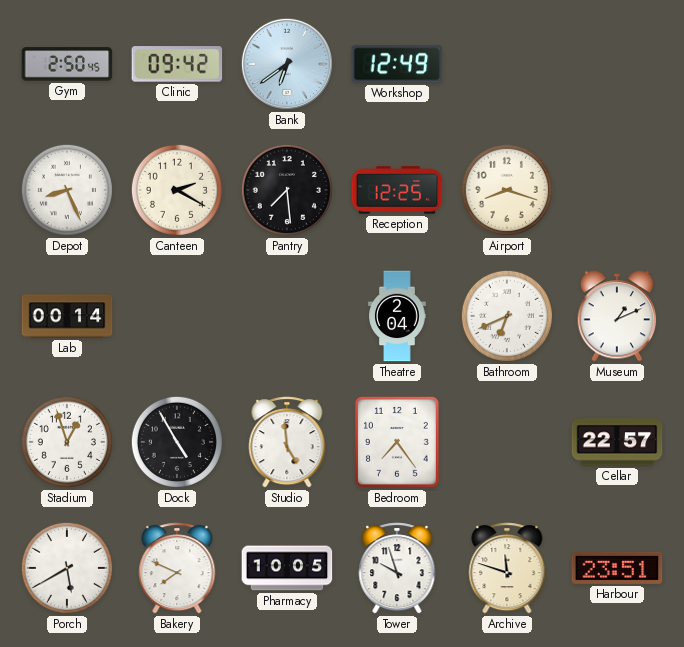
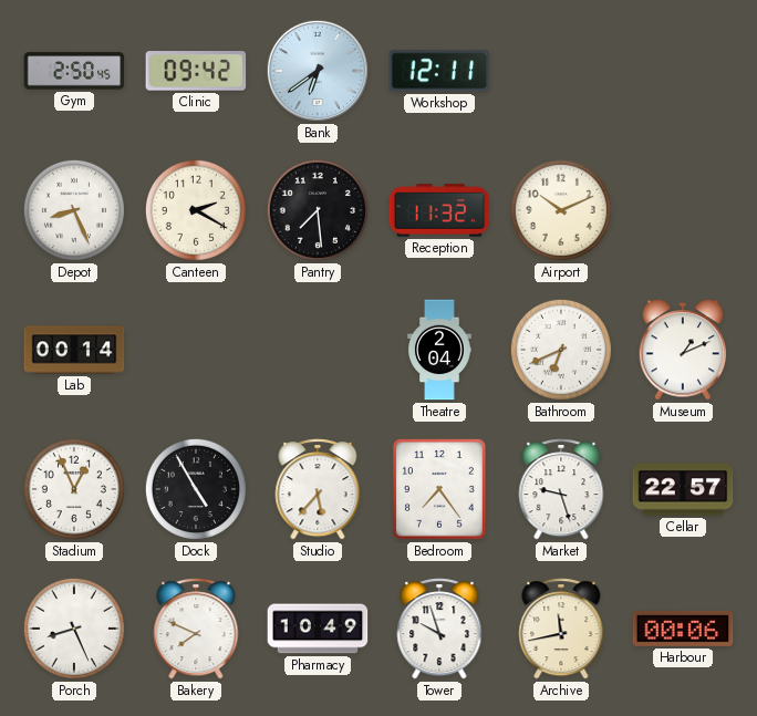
Workshop: 12:49 -> 12:11 (439, 71)
Reception: 12:25 -> 11:32 (439, 210)
Airport: 8:18 -> 10:11 (561, 210)
Stadium: 12:57 -> 12:56 (74, 489)
Studio: 4:59 -> 5:37 (318, 489)
Market: none -> 9:27 (561, 489)
Porch: 5:40 -> 8:26 (74, 629)
Pharmacy: 10:05 -> 10:49 (318, 629)
Archive: 11:48 -> 11:43 (561, 629)
Harbour: 23:51 -> 00:06 (683, 629)
